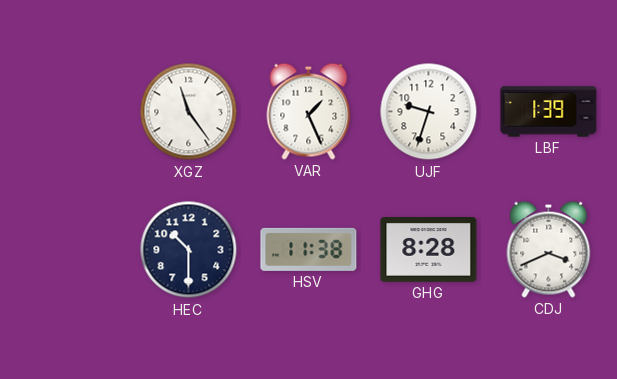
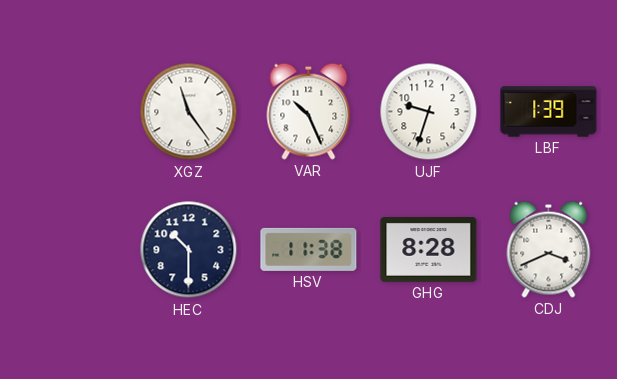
VAR: 1:26 -> 10:26 (309, 111)
